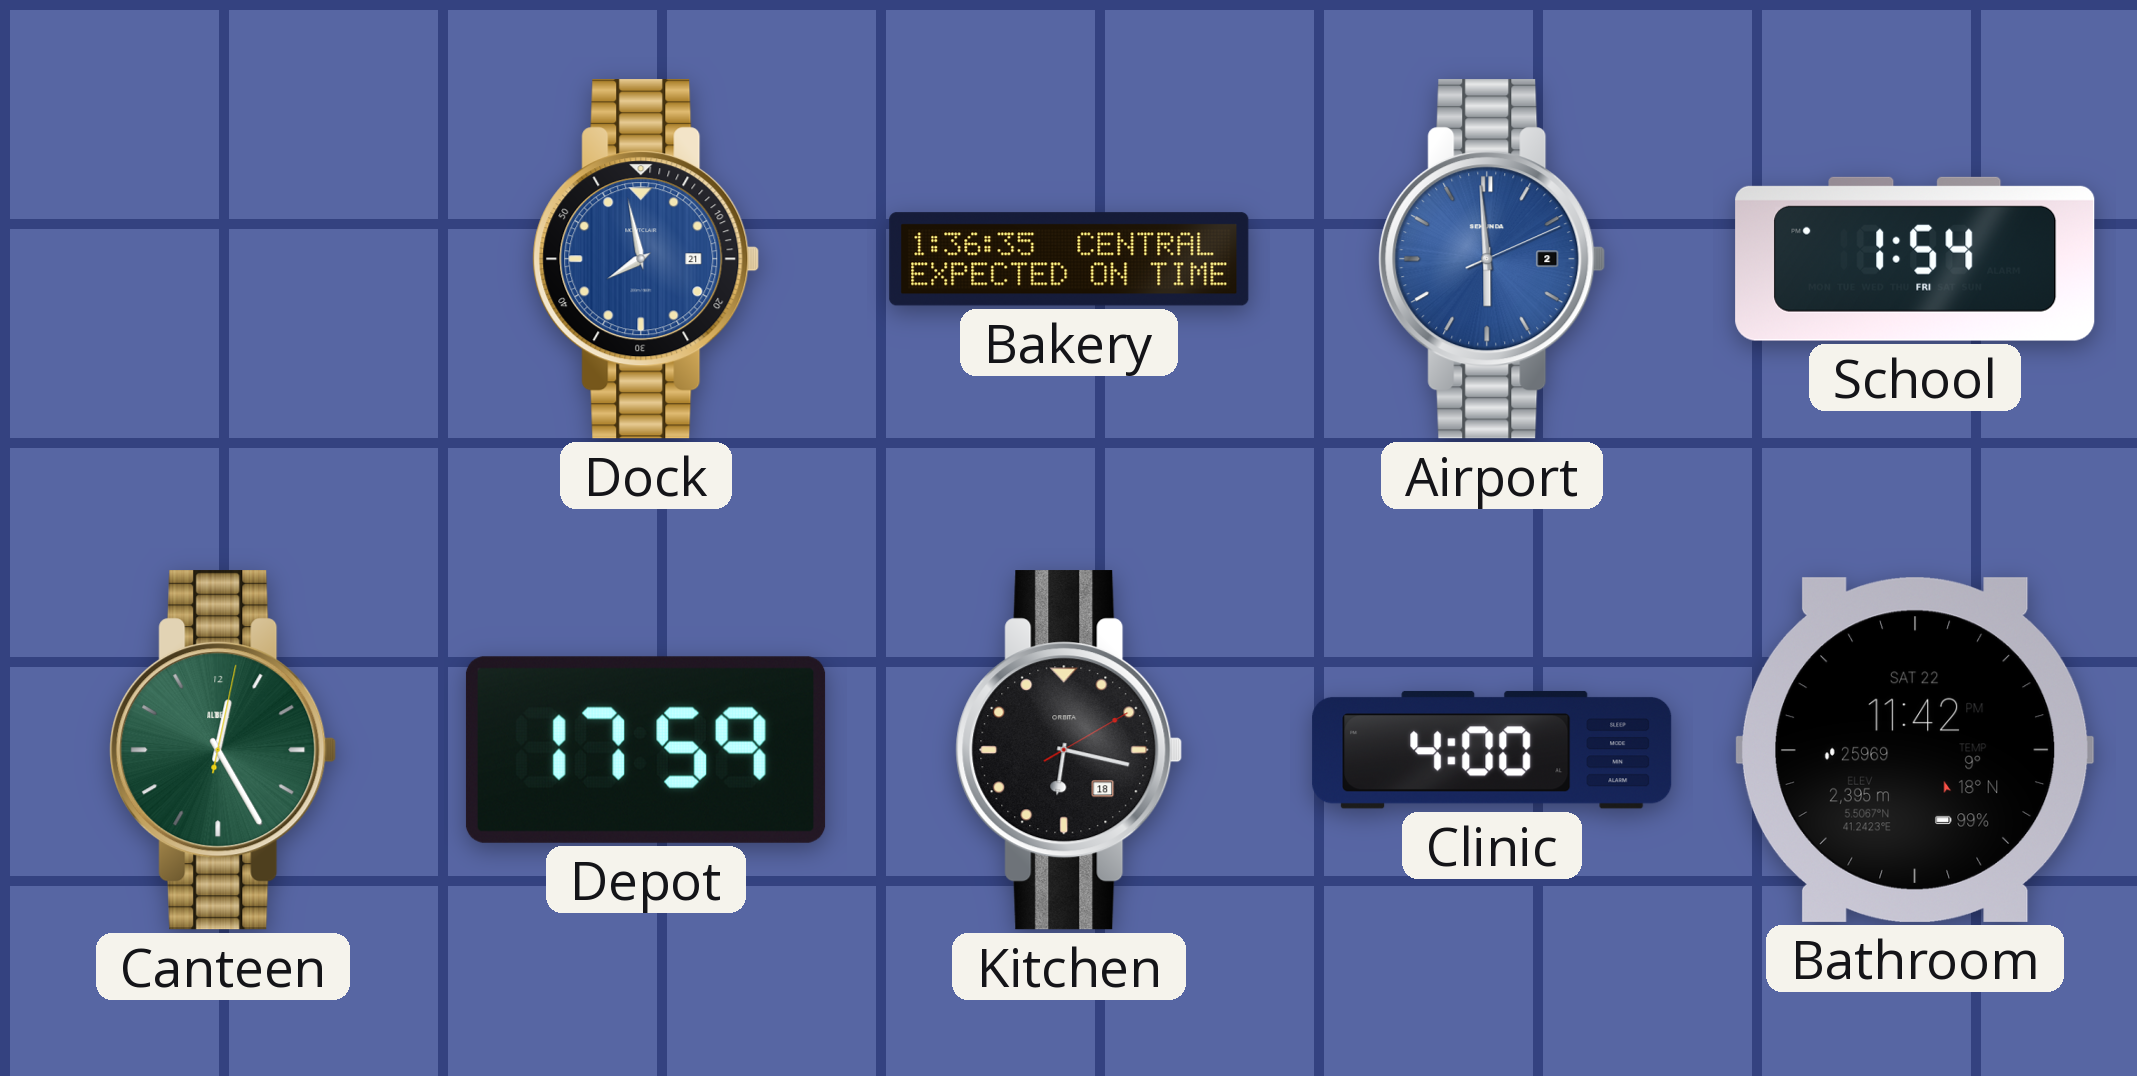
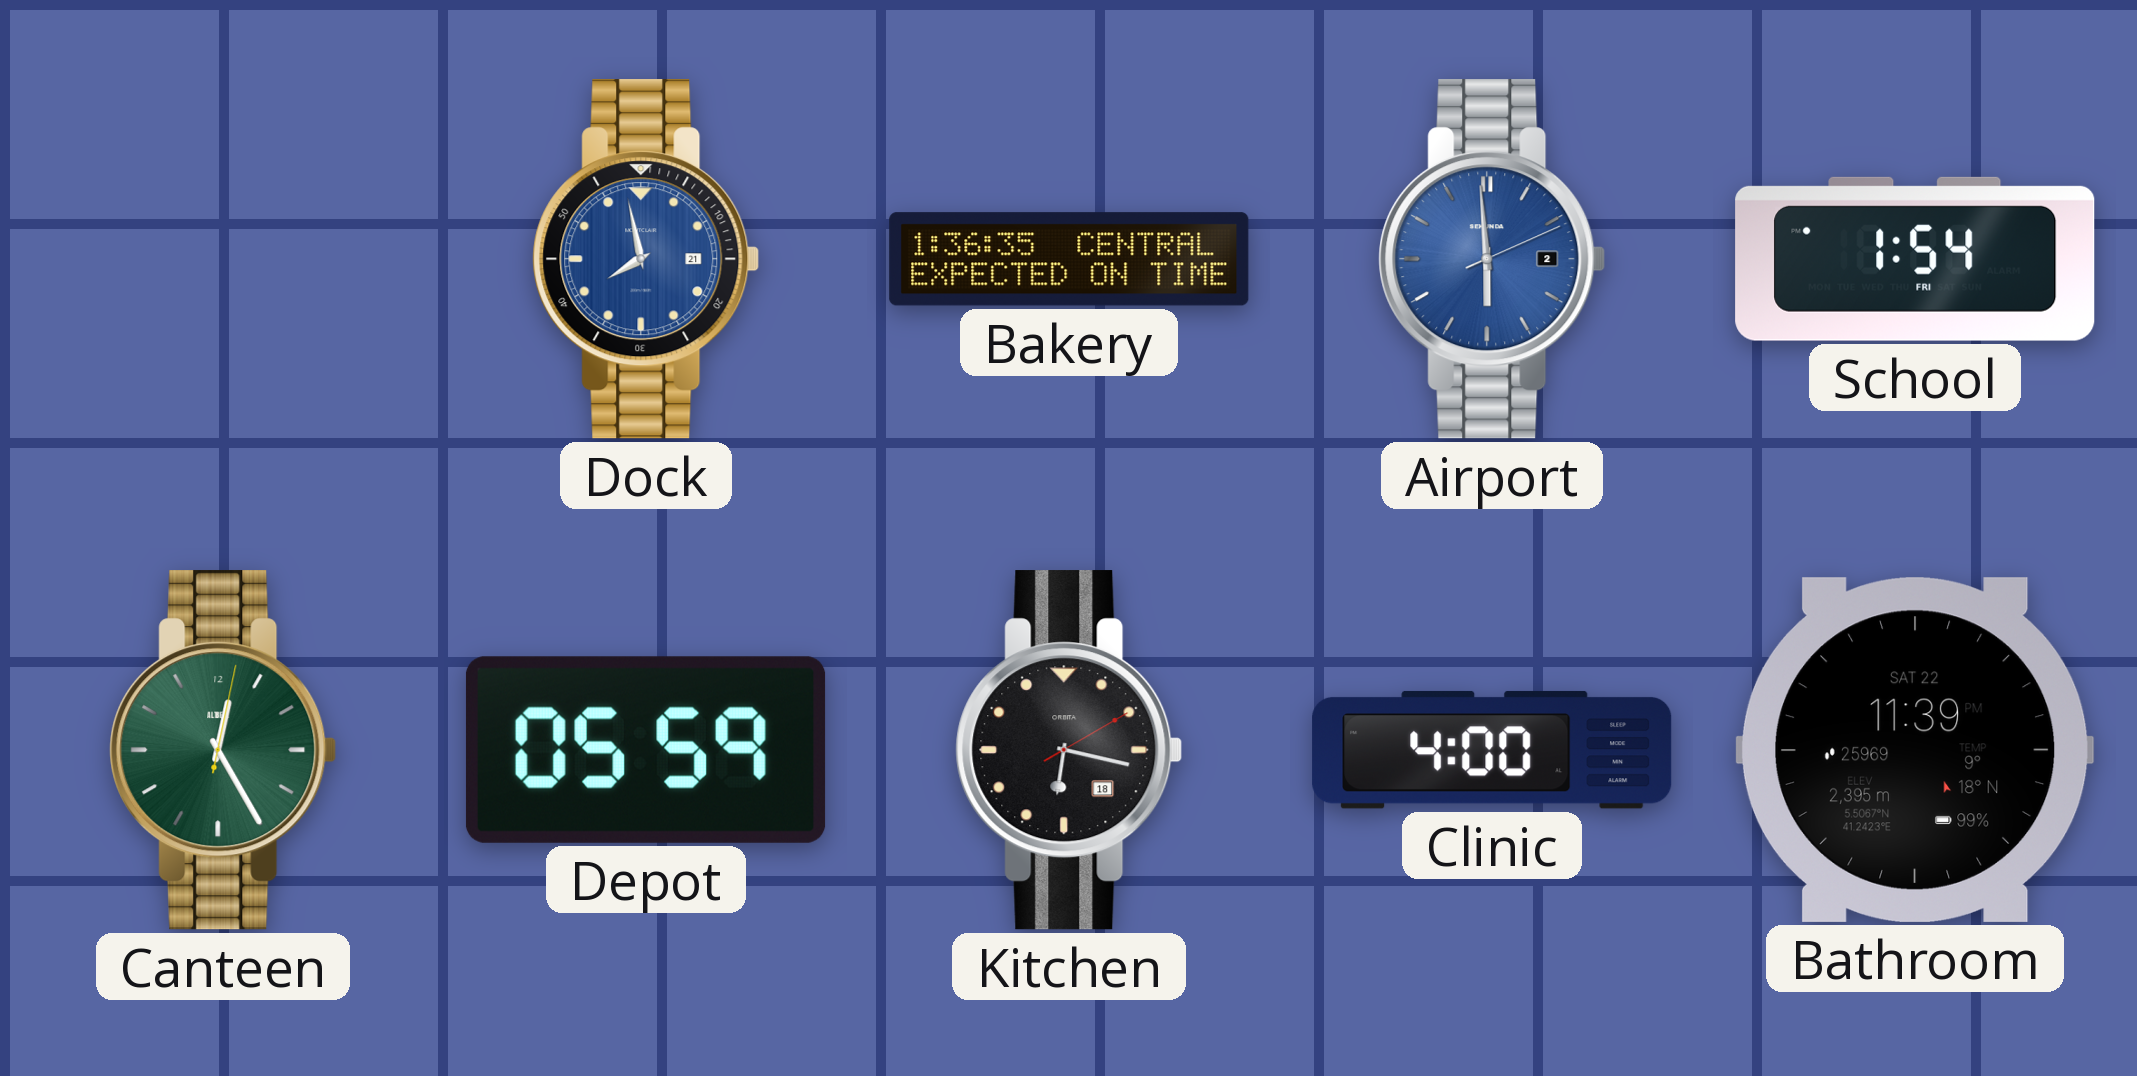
Depot: 17:59 -> 05:59 (646, 750)
Bathroom: 11:42 -> 11:39 (1915, 750)
